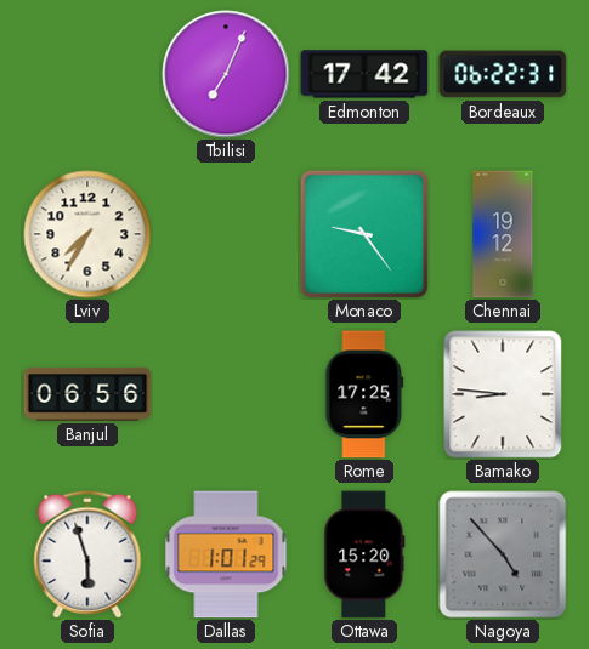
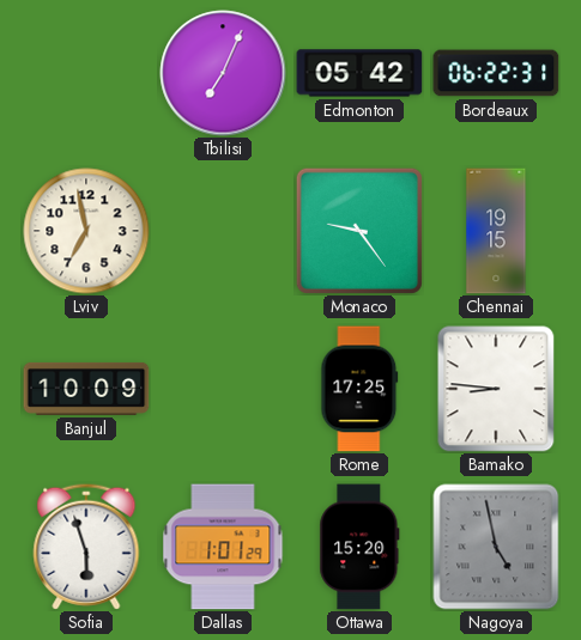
Edmonton: 17:42 -> 05:42 (359, 73)
Lviv: 7:35 -> 6:58 (86, 231)
Chennai: 19:12 -> 19:15 (496, 231)
Banjul: 06:56 -> 10:09 (86, 389)
Nagoya: 4:53 -> 4:58 (496, 547)
